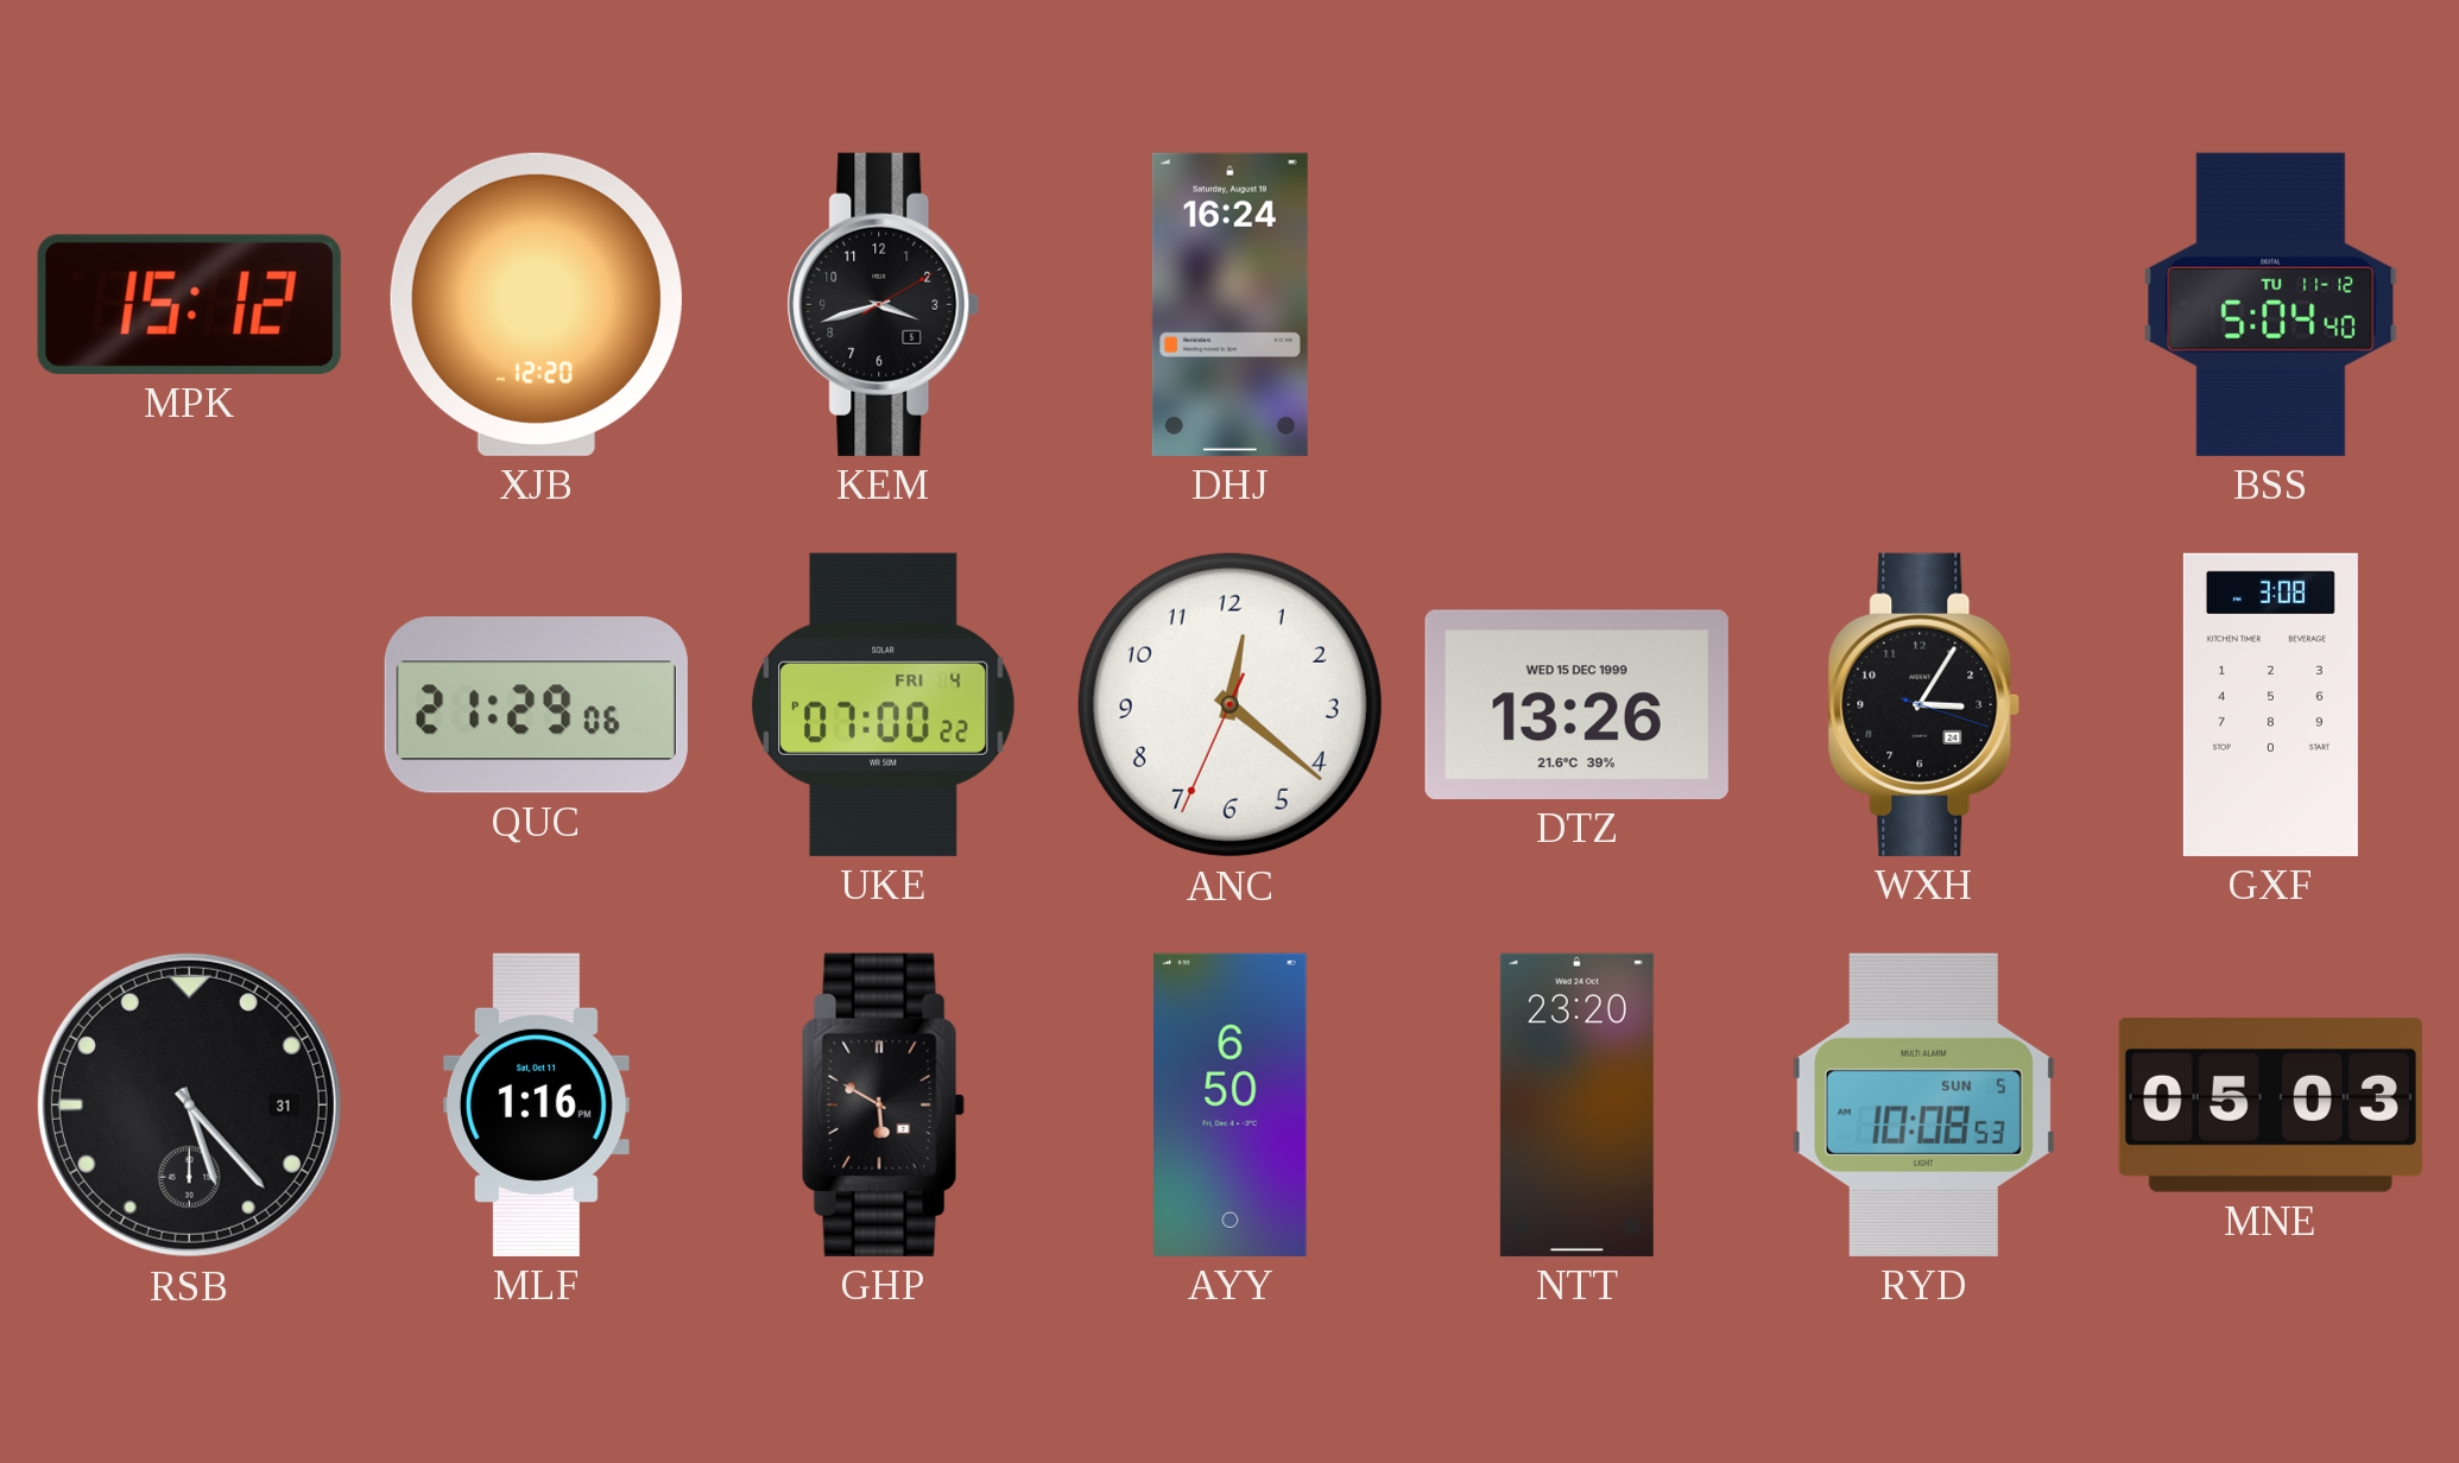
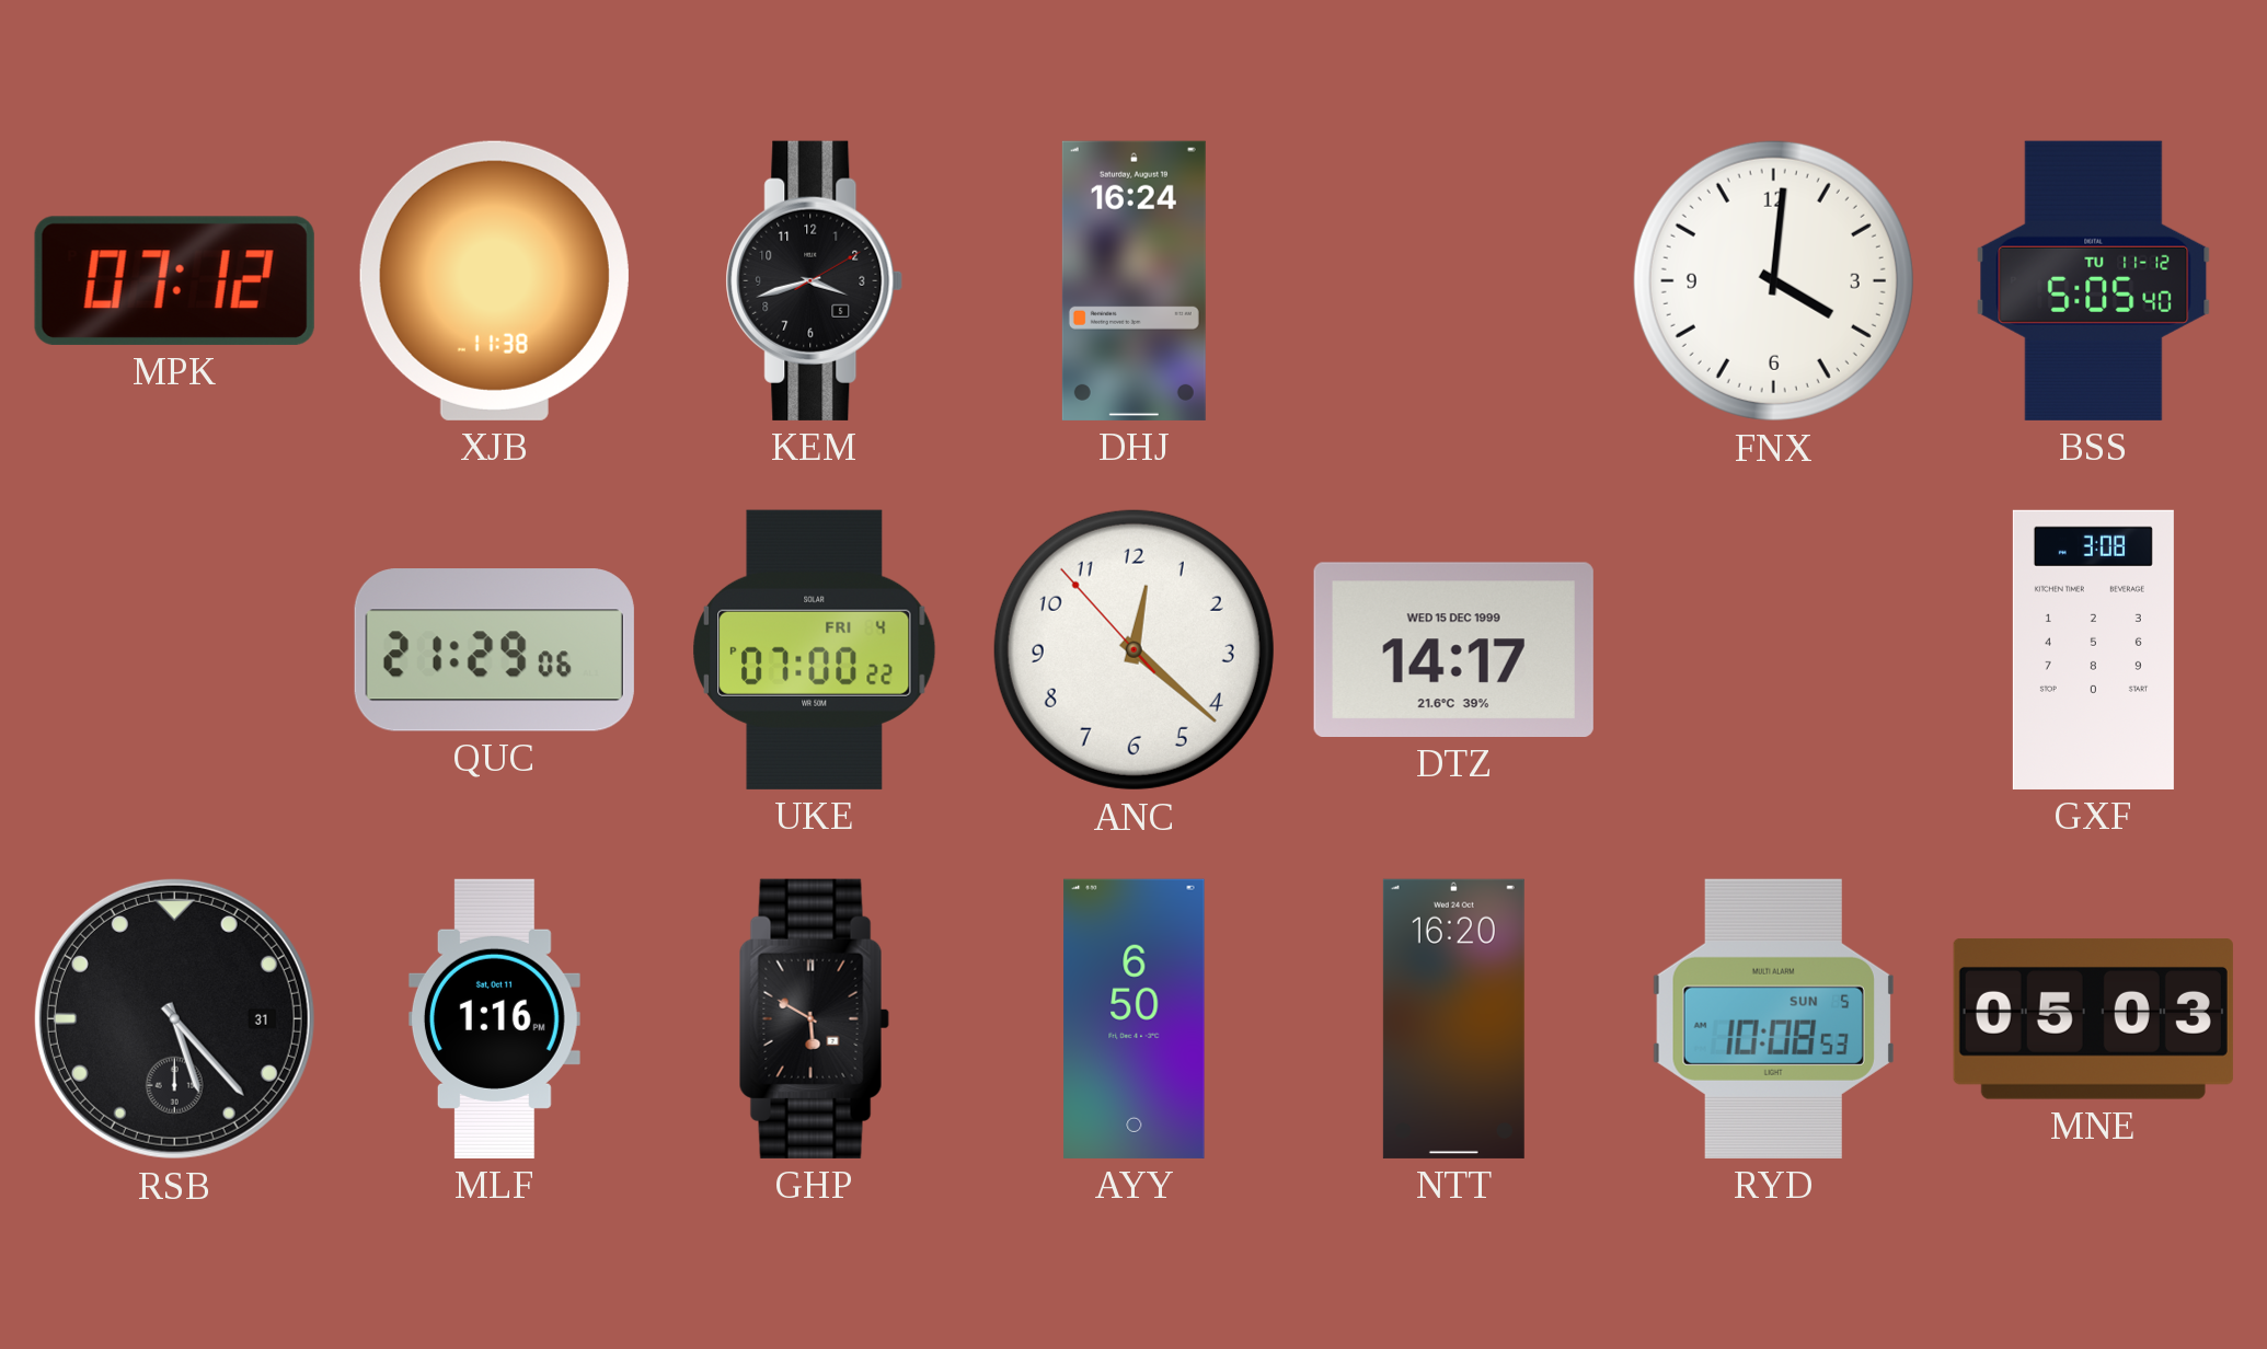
MPK: 15:12 -> 07:12 (174, 280)
XJB: 12:20 -> 11:38 (494, 280)
FNX: none -> 4:01 (1773, 280)
BSS: 5:04 -> 5:05 (2094, 280)
ANC: 12:21:34 -> 12:21:53 (1133, 649)
DTZ: 13:26 -> 14:17 (1453, 649)
WXH: 3:05 -> none (1924, 704)
NTT: 23:20 -> 16:20 (1453, 1018)
